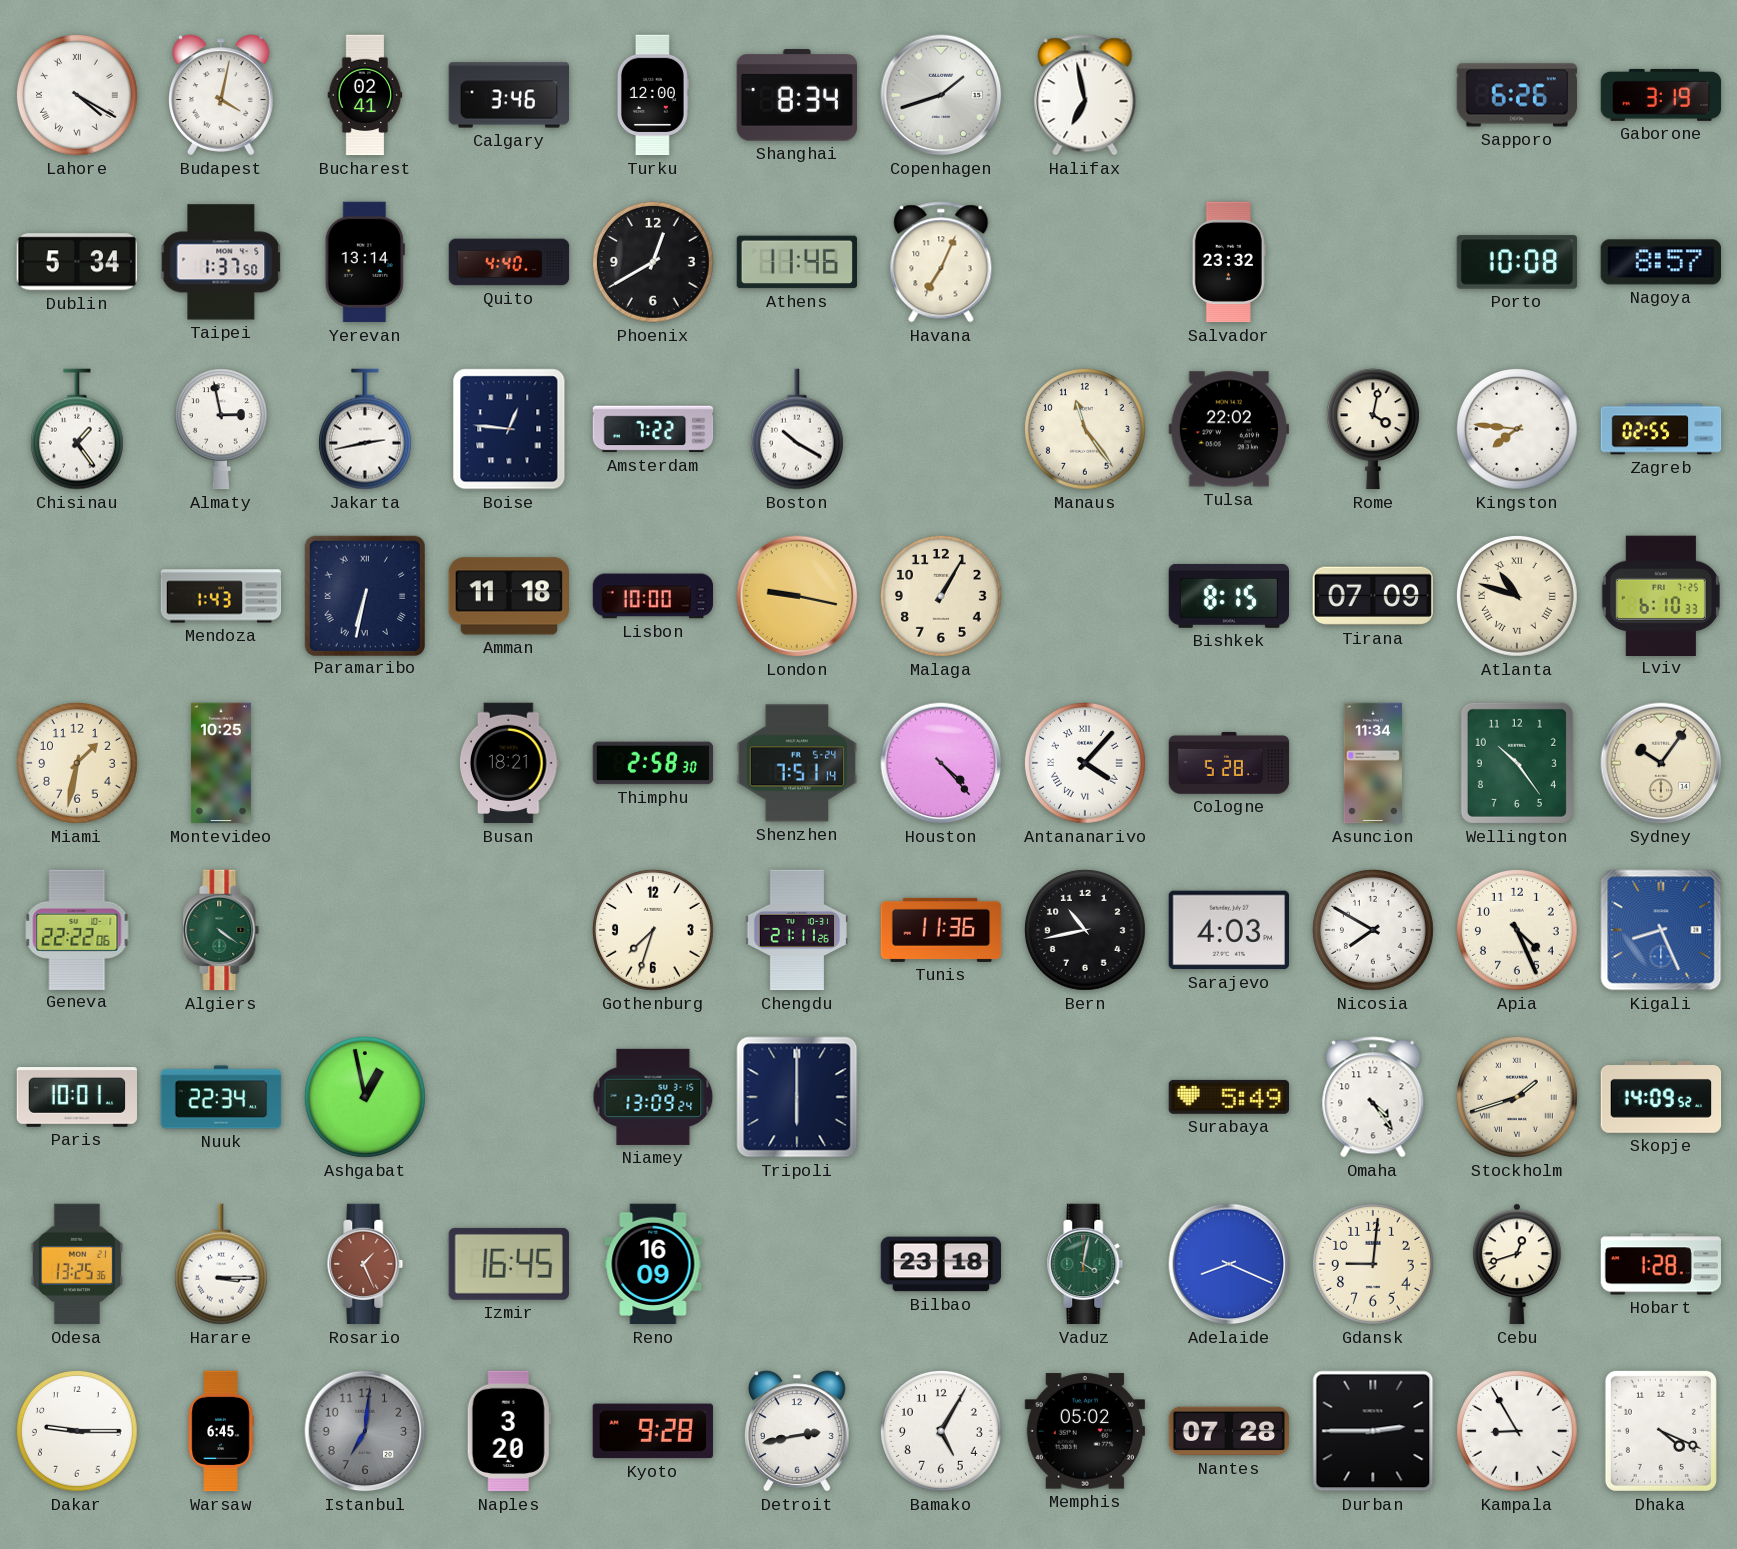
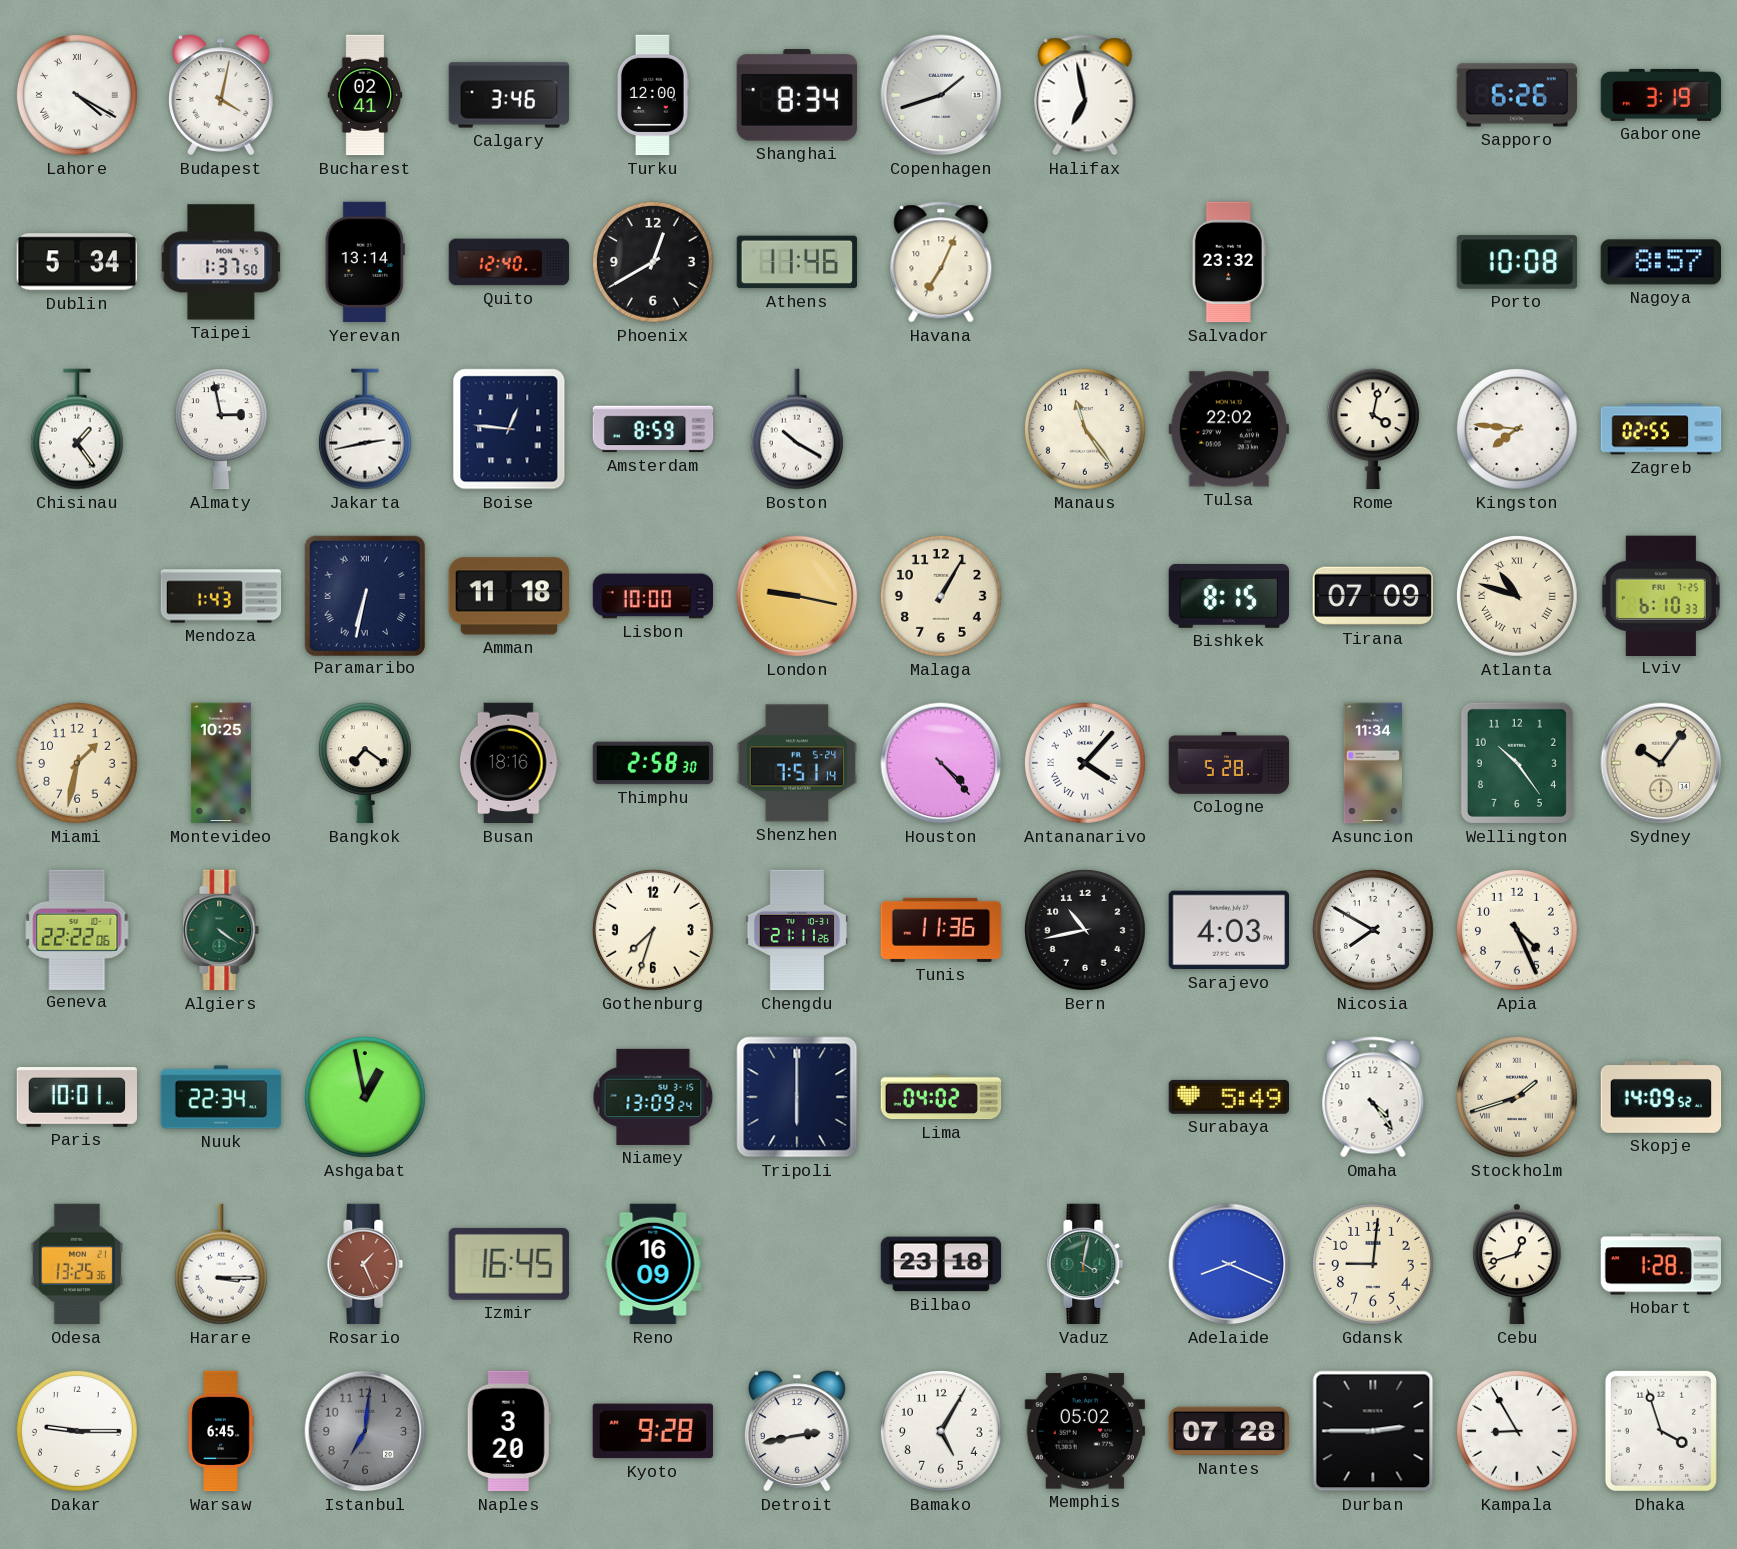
Quito: 4:40 -> 12:40 (509, 262)
Amsterdam: 7:22 -> 8:59 (653, 429)
Bangkok: none -> 7:21 (365, 763)
Busan: 18:21 -> 18:16 (509, 763)
Kigali: 8:26 -> none (1661, 930)
Lima: none -> 04:02 (941, 1097)
Dhaka: 4:19 -> 3:57 (1661, 1431)
